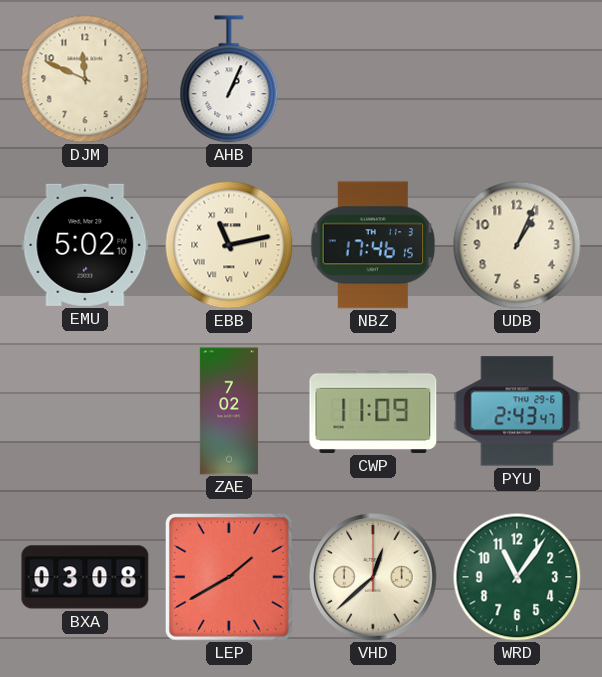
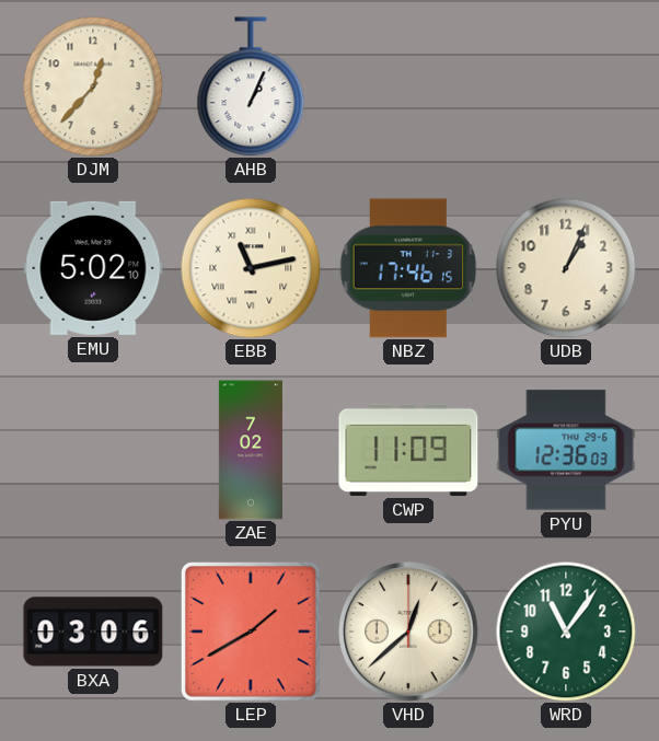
DJM: 11:49 -> 12:37 (93, 86)
PYU: 2:43 -> 12:36 (566, 450)
BXA: 03:08 -> 03:06 (93, 632)
